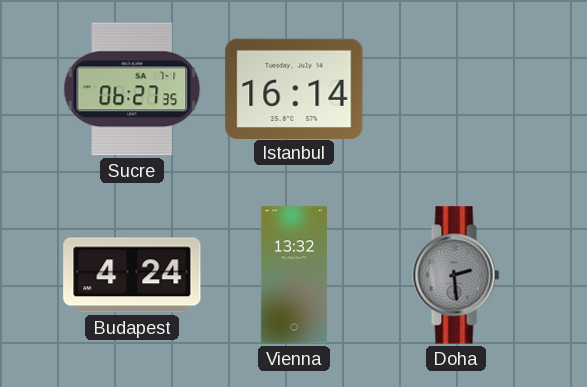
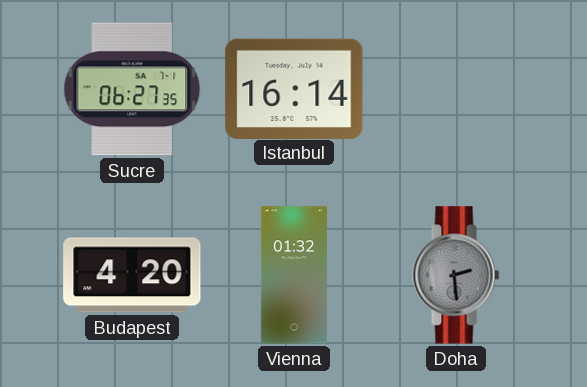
Budapest: 4:24 -> 4:20 (132, 275)
Vienna: 13:32 -> 01:32 (294, 275)
